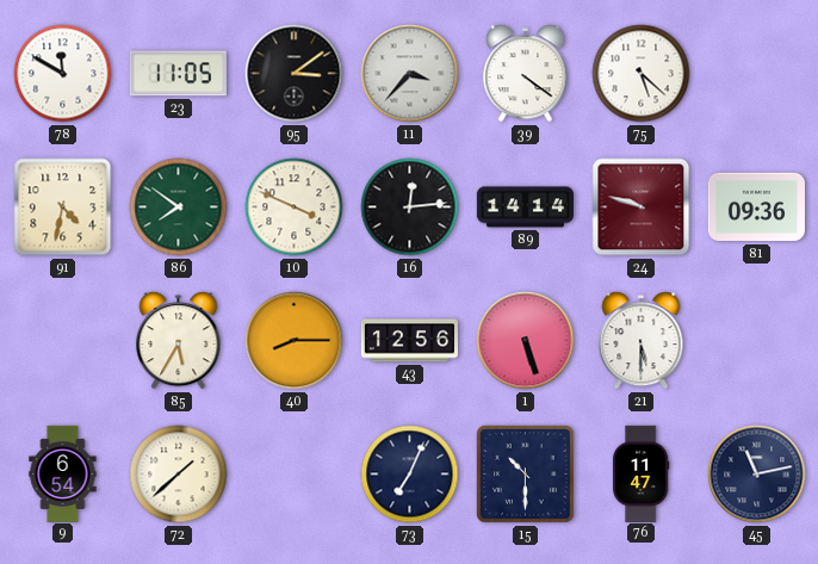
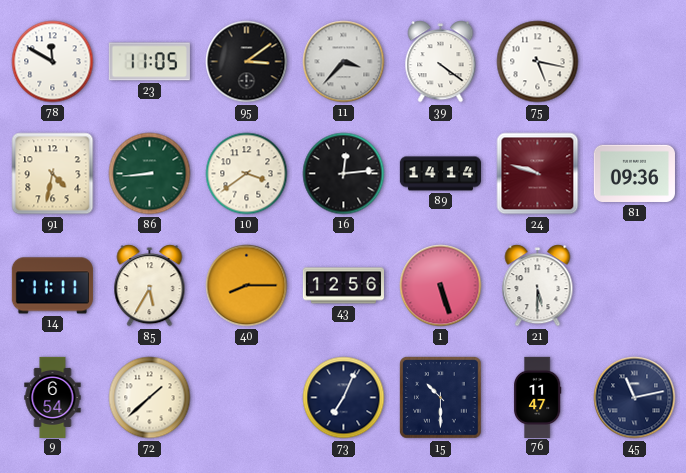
75: 5:22 -> 5:17 (538, 62)
86: 7:51 -> 8:44 (150, 174)
10: 3:49 -> 3:39 (247, 174)
14: none -> 11:11 (52, 286)
